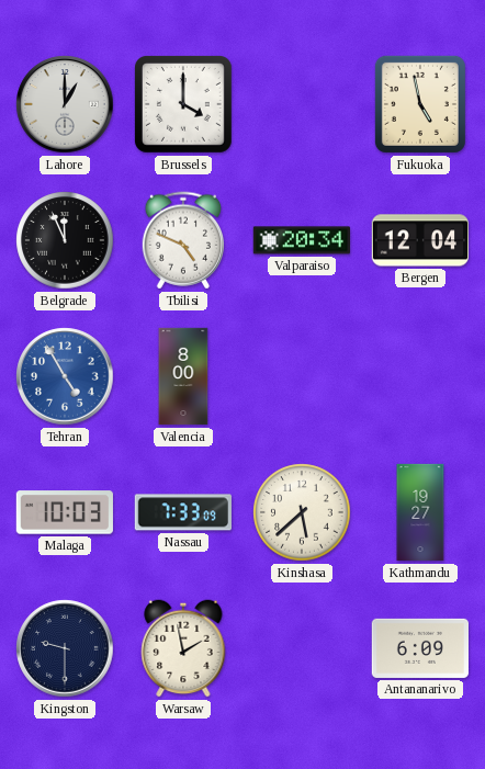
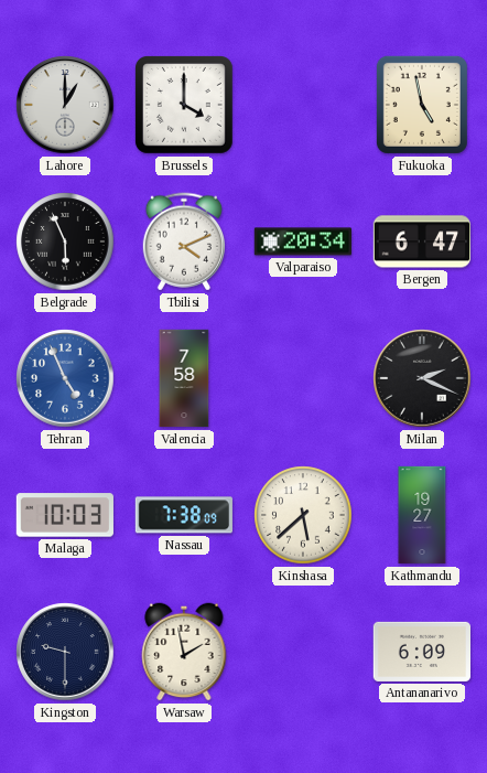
Belgrade: 11:56 -> 5:56 (65, 241)
Tbilisi: 4:49 -> 4:11 (183, 241)
Bergen: 12:04 -> 6:47 (421, 241)
Tehran: 4:55 -> 4:56 (65, 378)
Valencia: 8:00 -> 7:58 (184, 378)
Milan: none -> 2:19 (422, 378)
Nassau: 7:33 -> 7:38 (184, 515)
